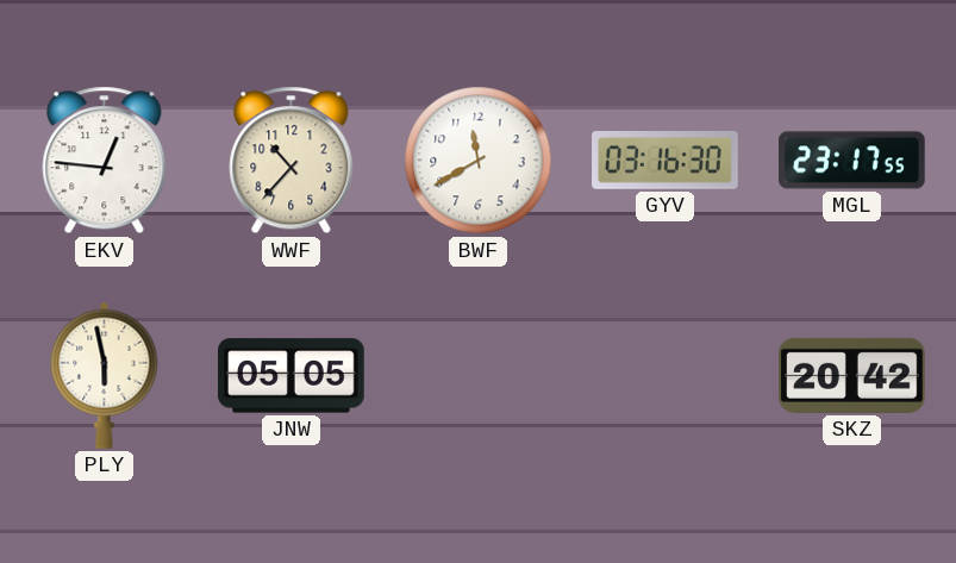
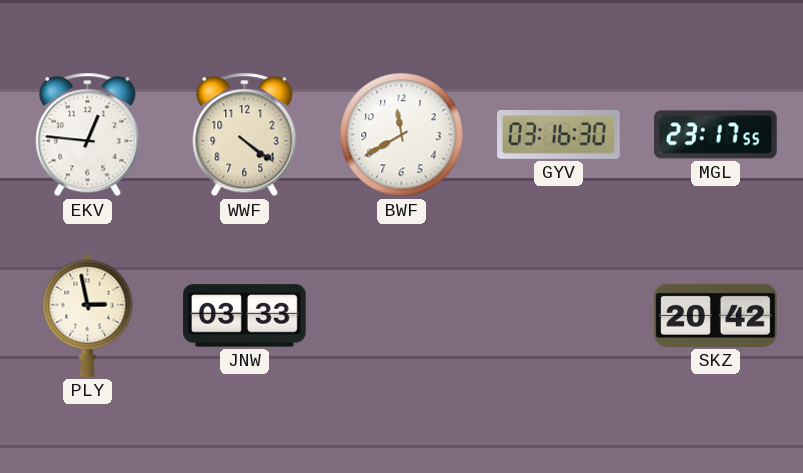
WWF: 10:37 -> 4:21 (245, 135)
PLY: 5:58 -> 2:58 (88, 315)
JNW: 05:05 -> 03:33 (245, 316)
